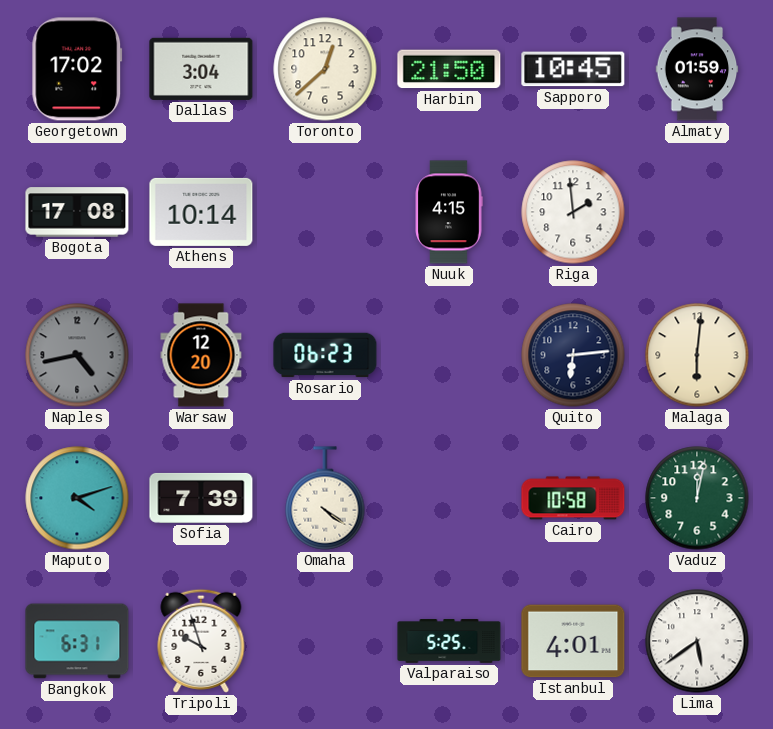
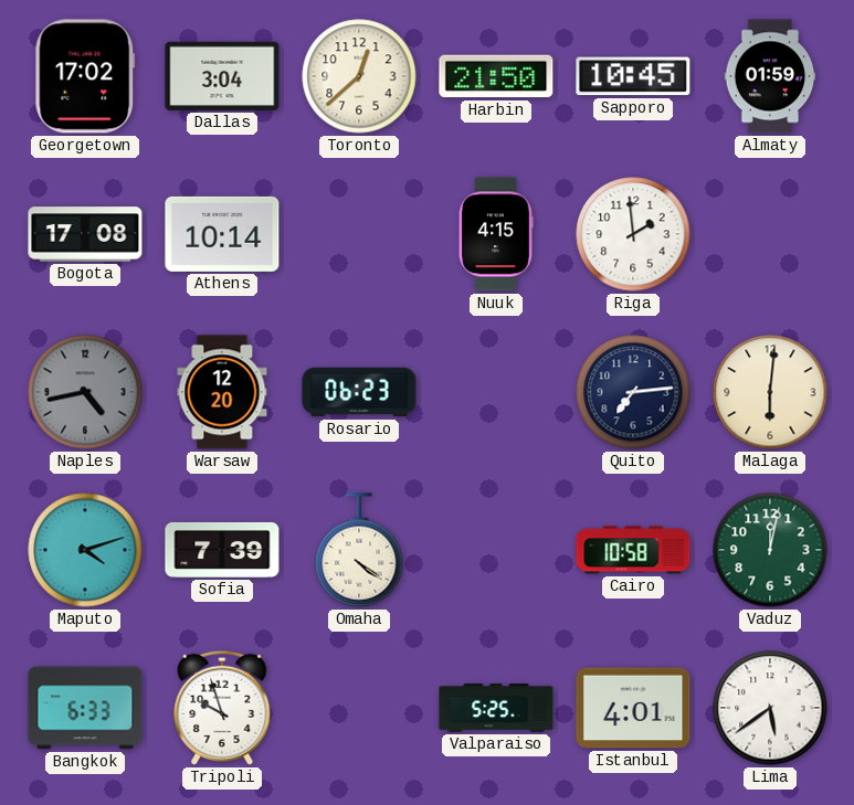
Quito: 6:14 -> 7:14 (633, 392)
Bangkok: 6:31 -> 6:33 (85, 708)
